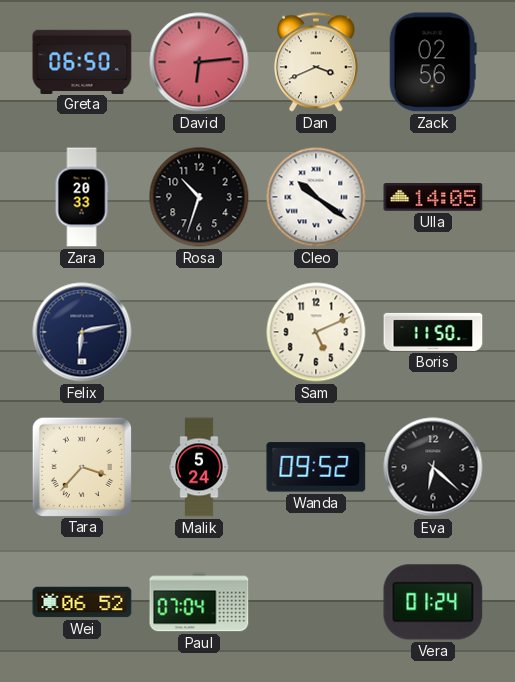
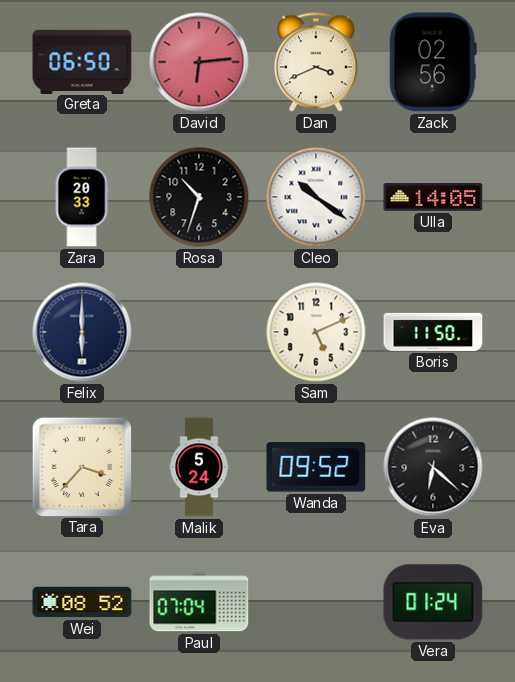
Felix: 6:13 -> 6:00 (82, 332)
Wei: 06:52 -> 08:52 (82, 602)
